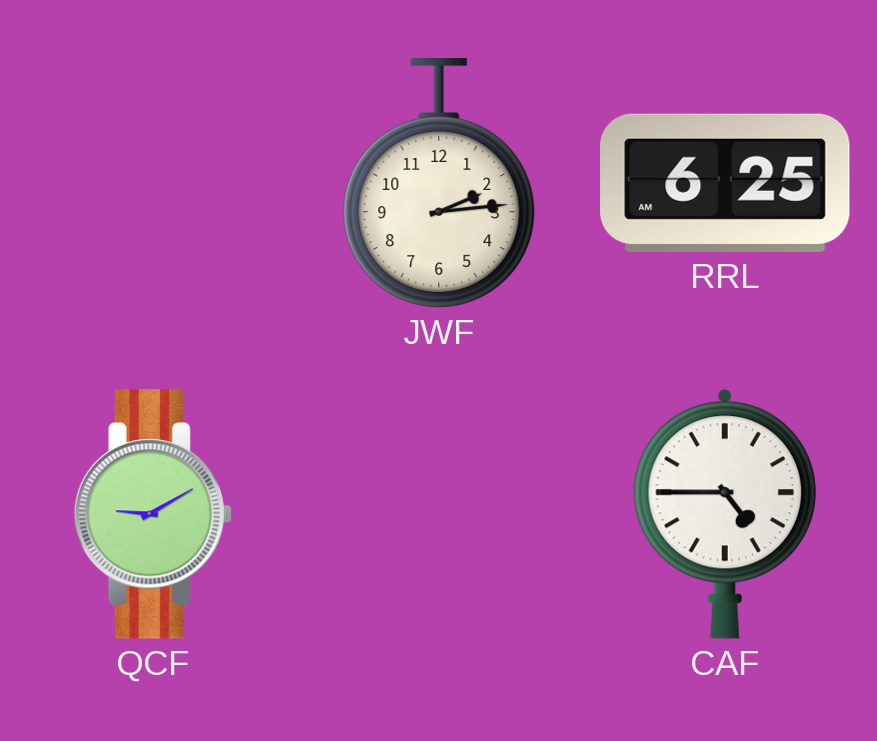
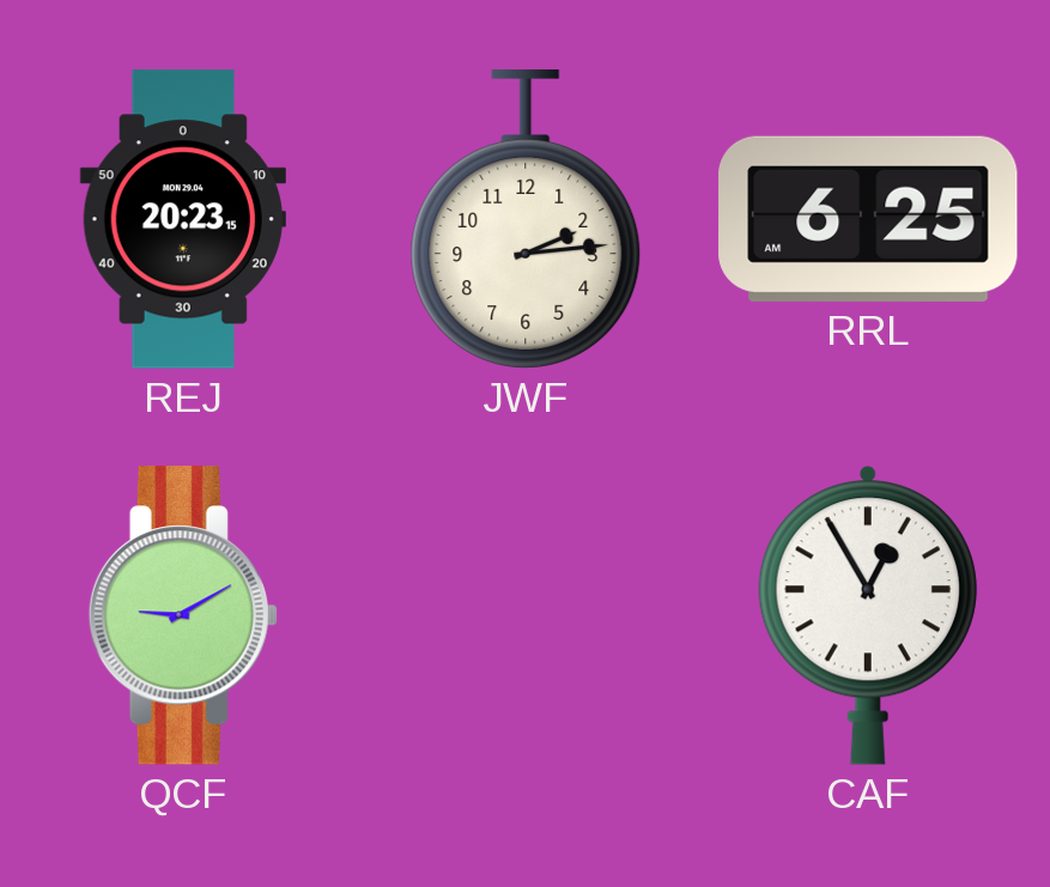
REJ: none -> 20:23 (183, 219)
CAF: 4:45 -> 12:55 (868, 615)
